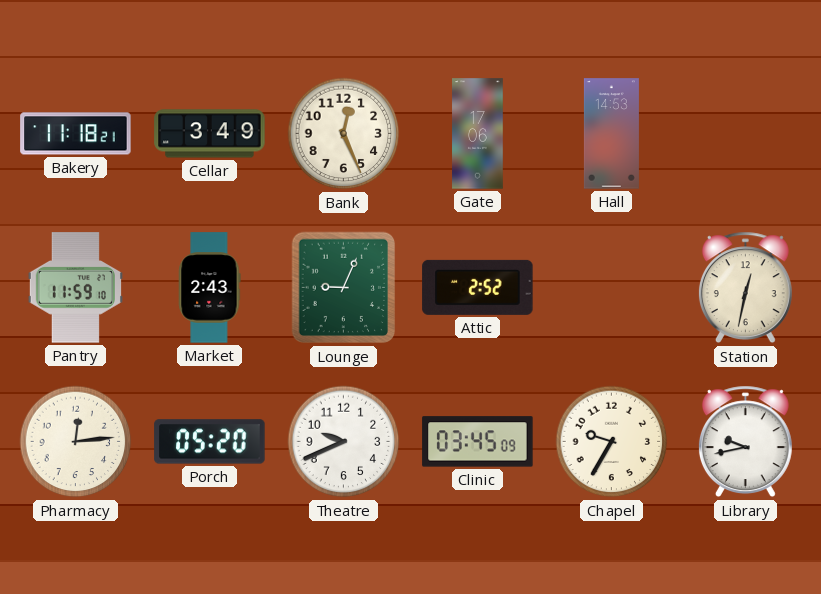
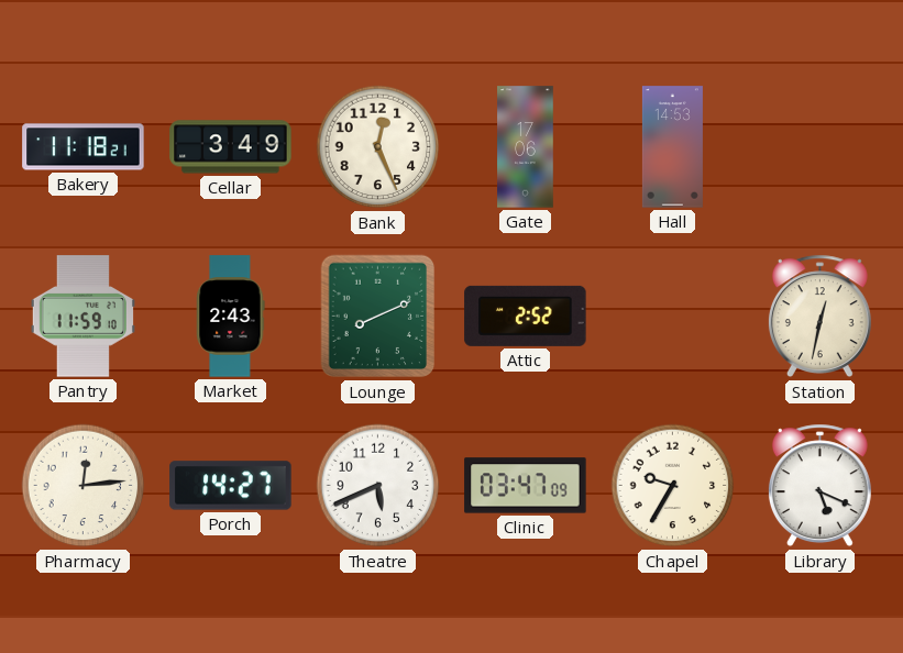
Lounge: 9:04 -> 8:11 (378, 317)
Porch: 05:20 -> 14:27 (231, 486)
Theatre: 9:41 -> 5:41 (378, 486)
Clinic: 03:45 -> 03:47 (526, 486)
Library: 9:43 -> 5:19 (819, 486)
